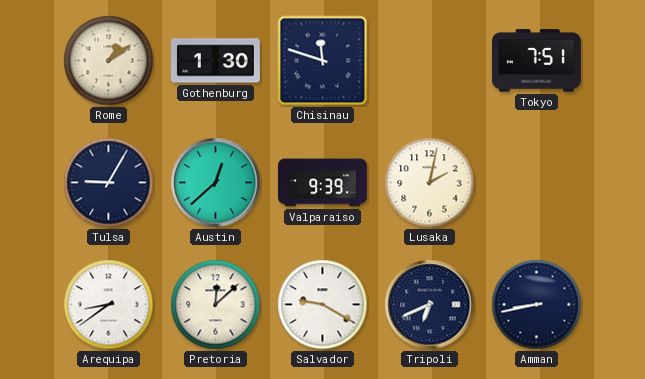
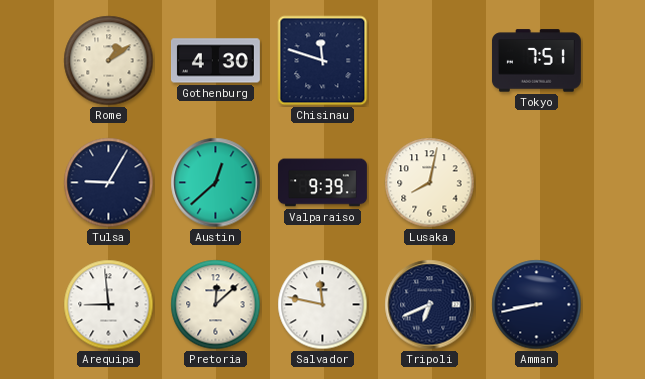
Gothenburg: 1:30 -> 4:30 (215, 61)
Lusaka: 2:02 -> 8:02 (430, 183)
Arequipa: 8:39 -> 8:59 (109, 305)
Salvador: 9:20 -> 11:47 (323, 305)
